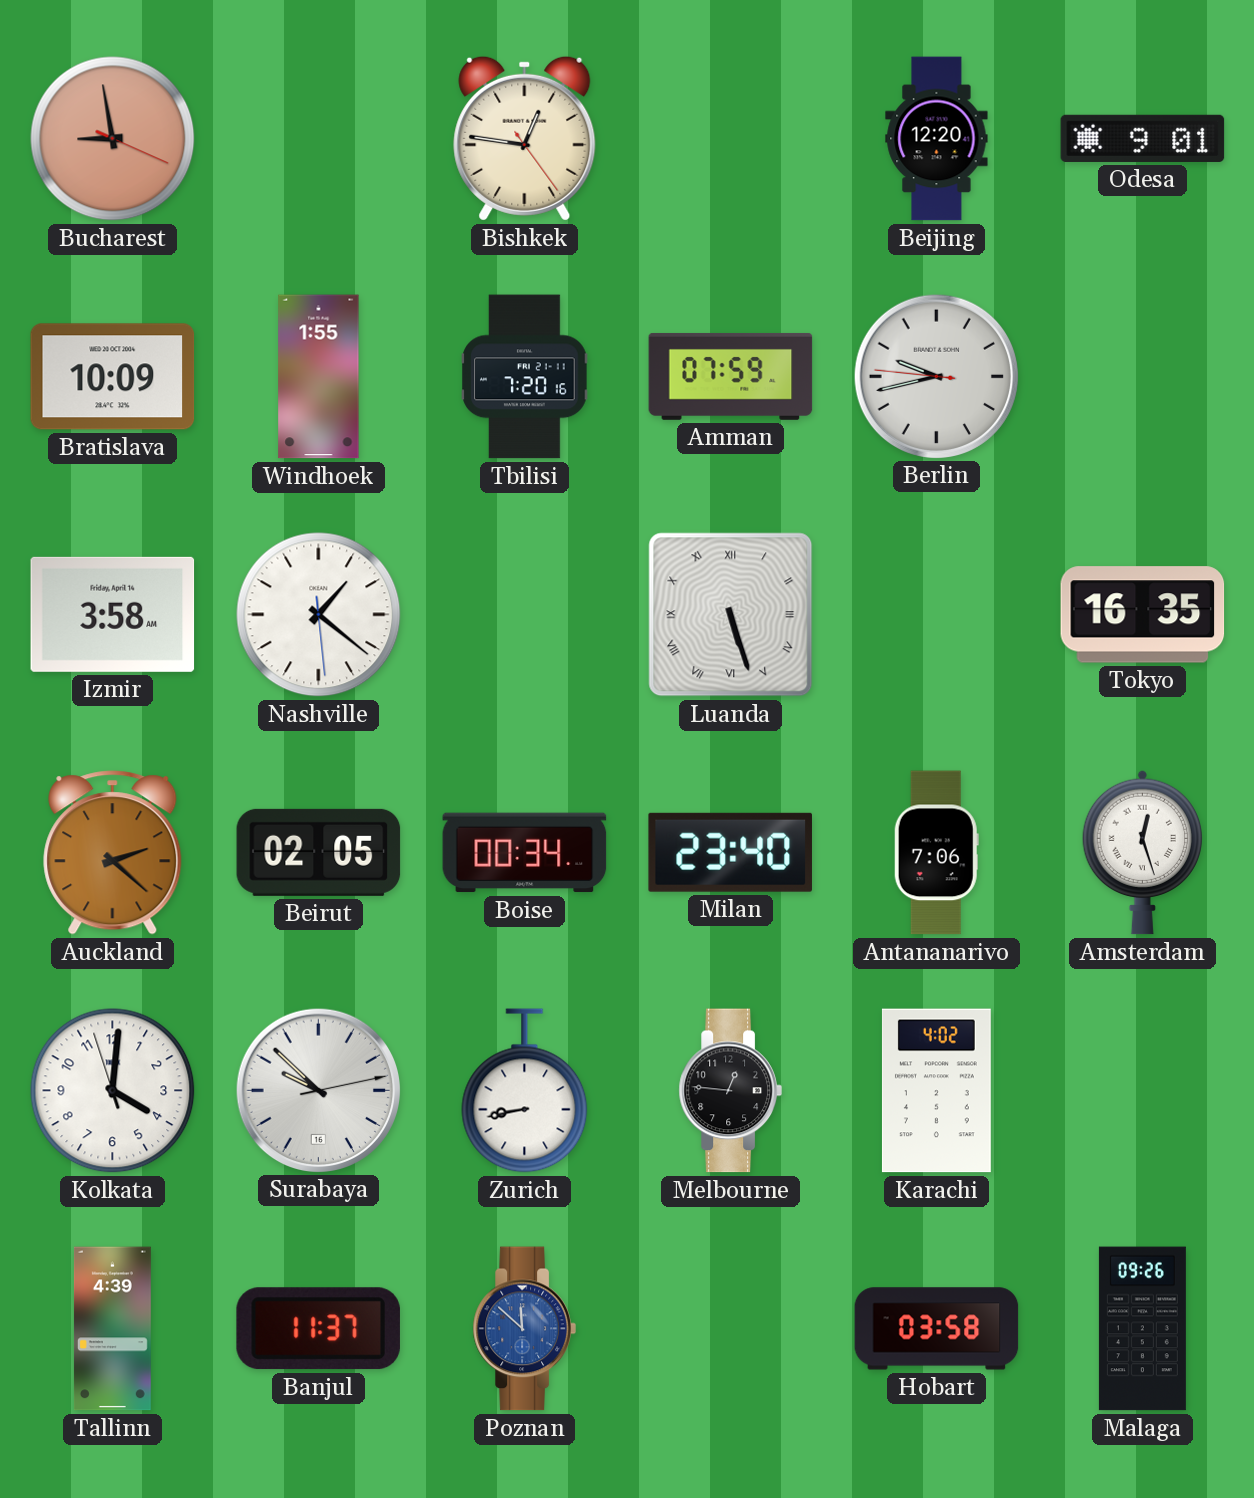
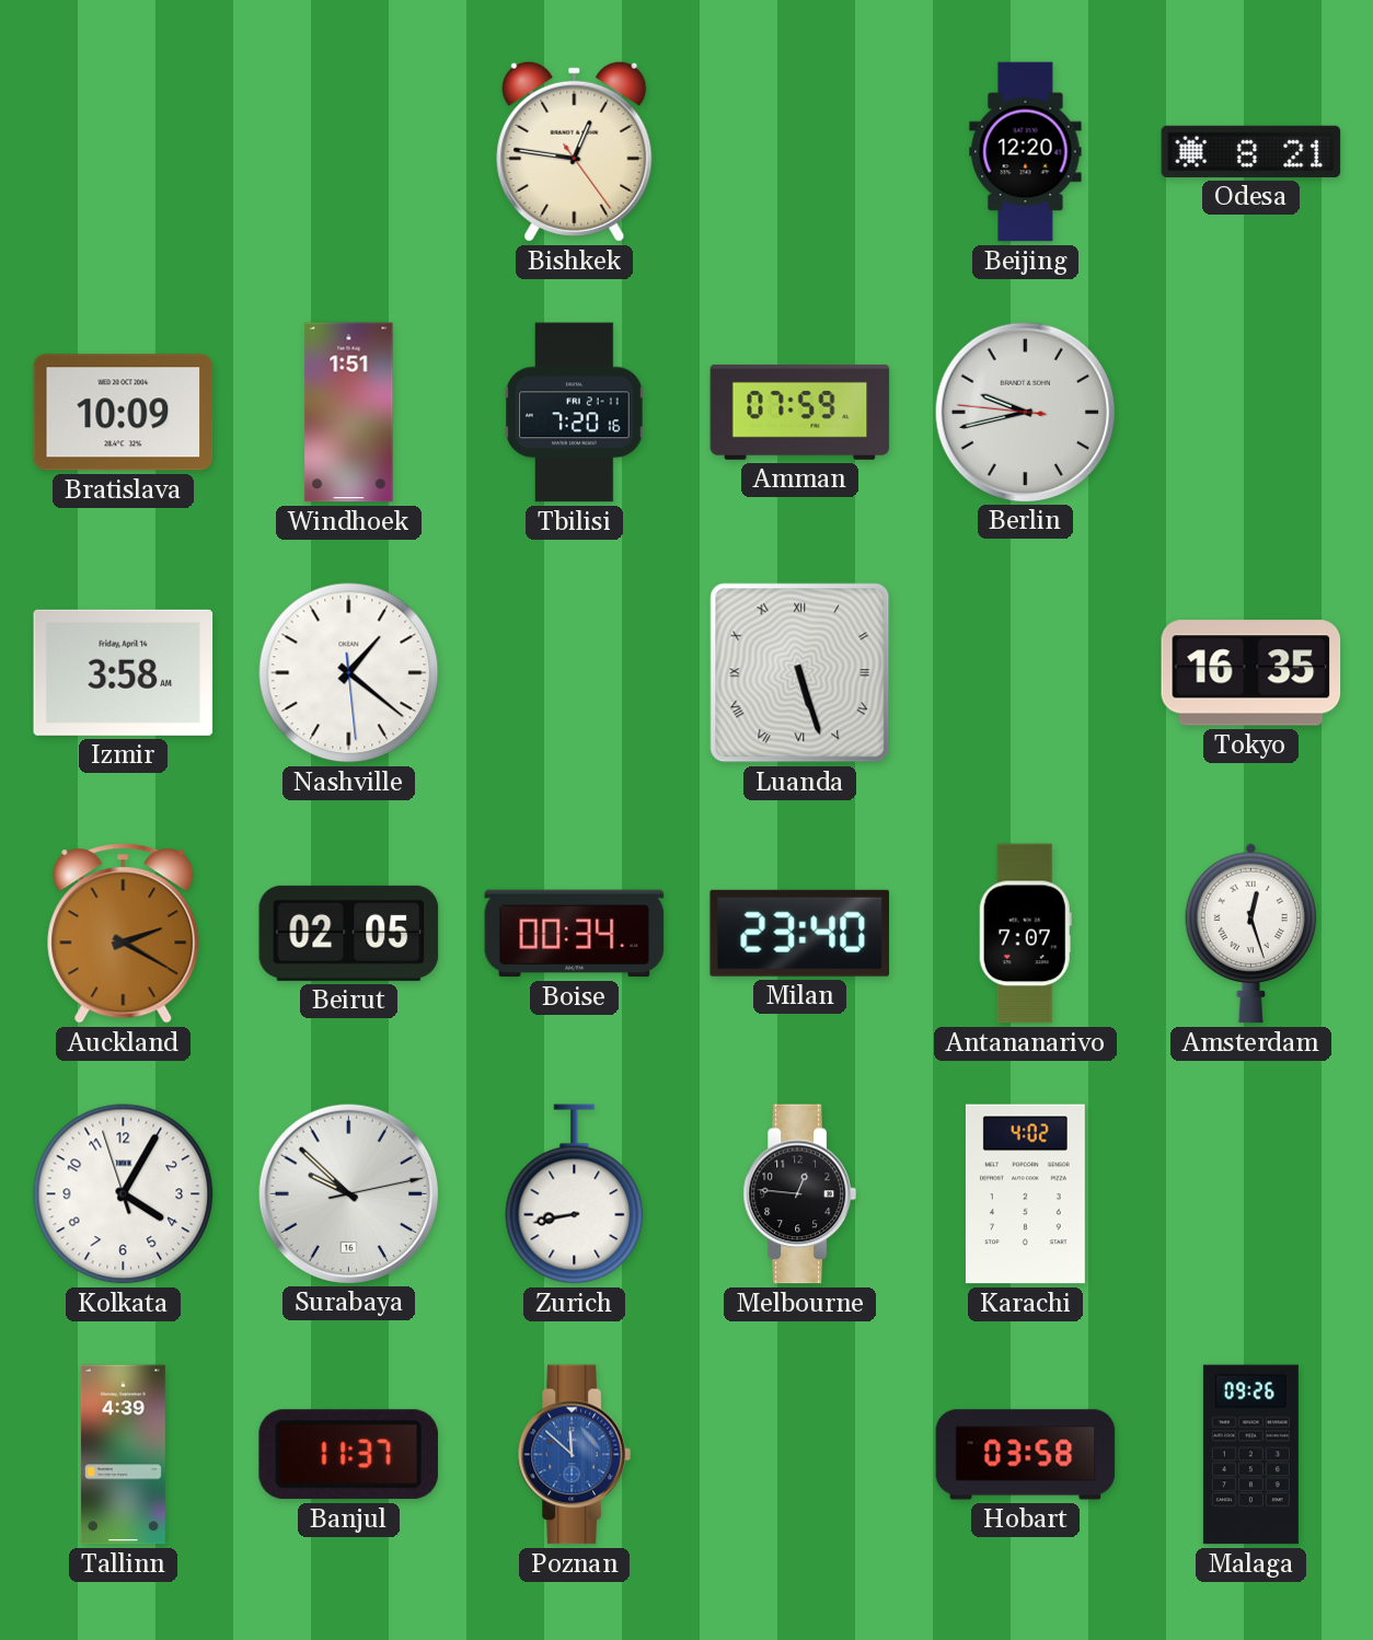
Bucharest: 8:58 -> none (113, 139)
Odesa: 9:01 -> 8:21 (1251, 151)
Windhoek: 1:55 -> 1:51 (349, 413)
Auckland: 2:22 -> 2:20 (124, 934)
Antananarivo: 7:06 -> 7:07 (1025, 934)
Kolkata: 4:00 -> 4:04 (124, 1194)
